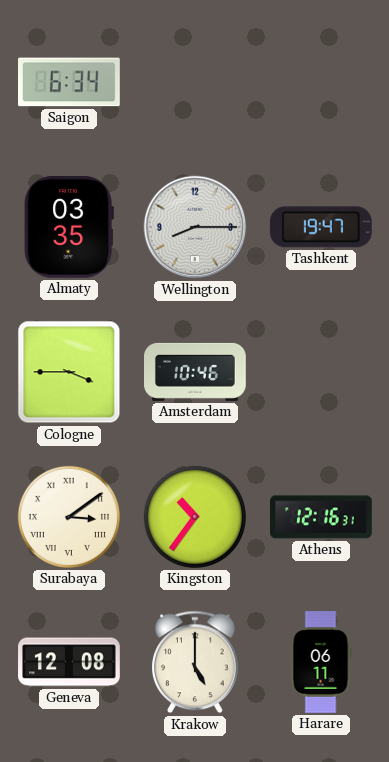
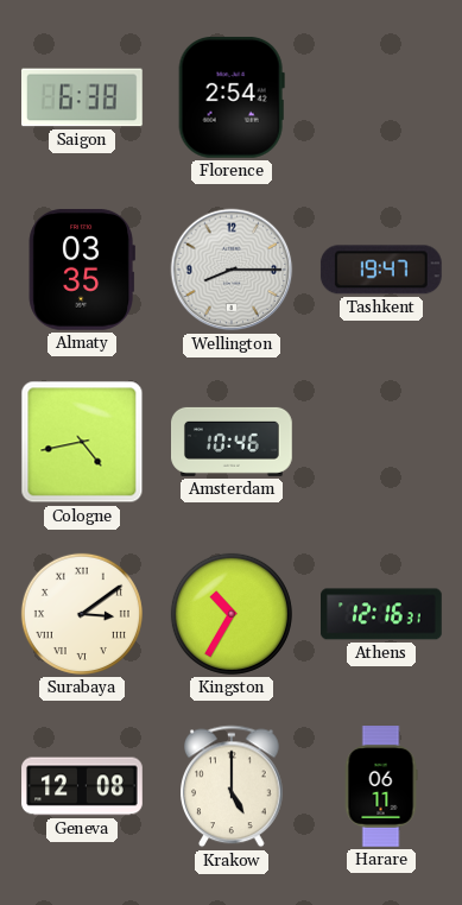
Saigon: 6:34 -> 6:38 (83, 97)
Florence: none -> 2:54 (232, 97)
Cologne: 3:45 -> 4:43 (82, 442)
Kingston: 10:36 -> 10:35 (232, 614)
